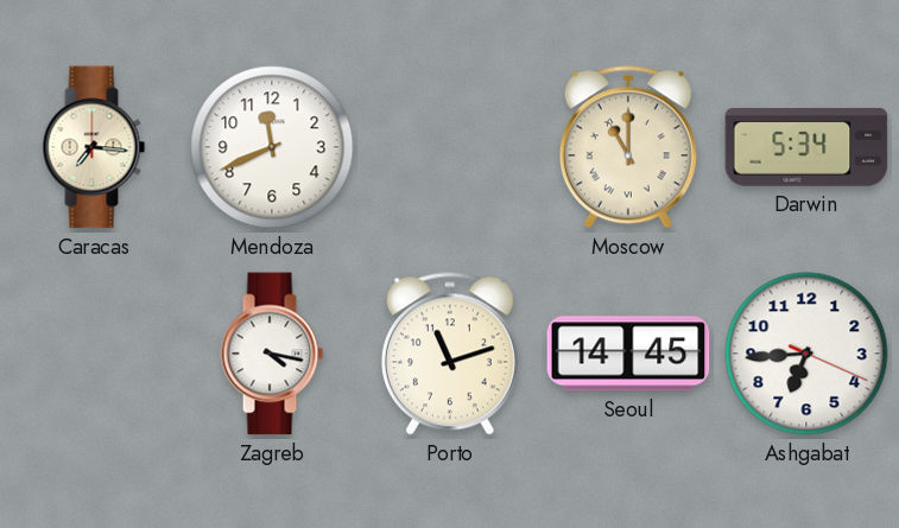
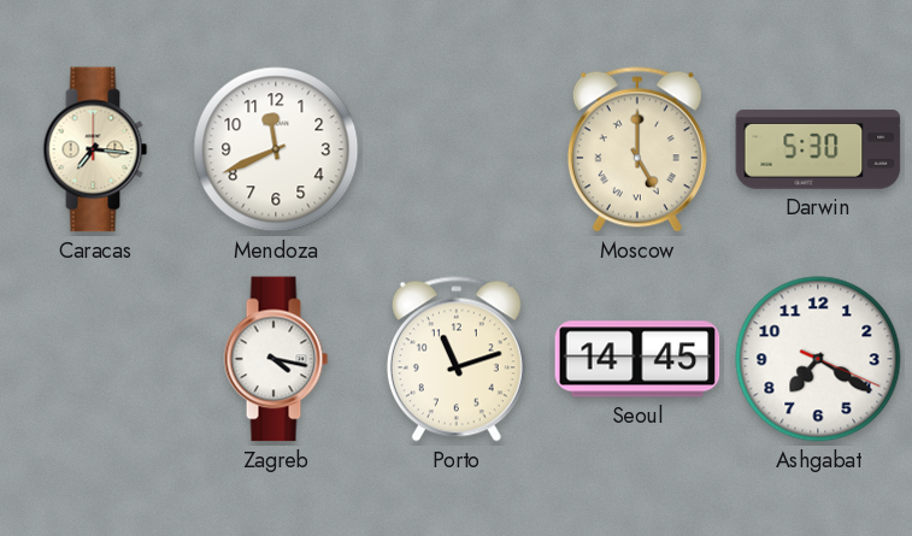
Moscow: 11:00 -> 5:00 (637, 149)
Darwin: 5:34 -> 5:30 (818, 149)
Ashgabat: 6:44 -> 7:20 (818, 359)
